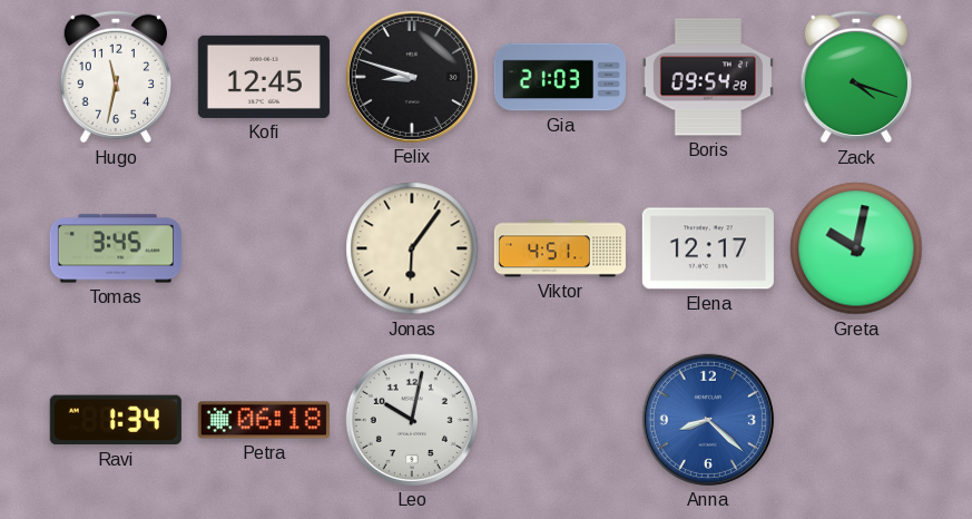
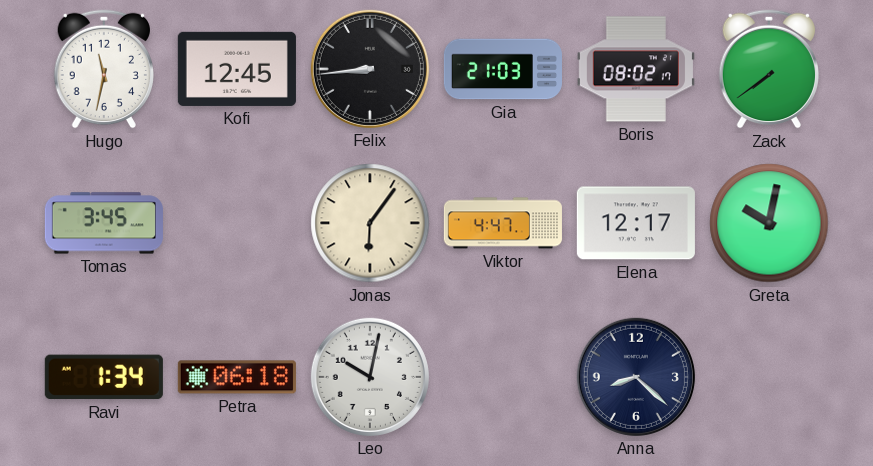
Felix: 8:48 -> 8:44 (370, 69)
Boris: 09:54 -> 08:02 (636, 69)
Zack: 4:18 -> 7:39 (768, 69)
Viktor: 4:51 -> 4:47 (503, 223)
Anna dial: blue -> navy (636, 377)
